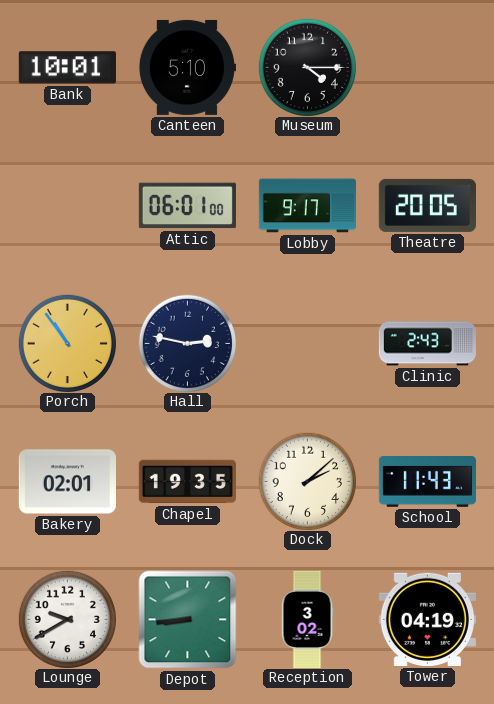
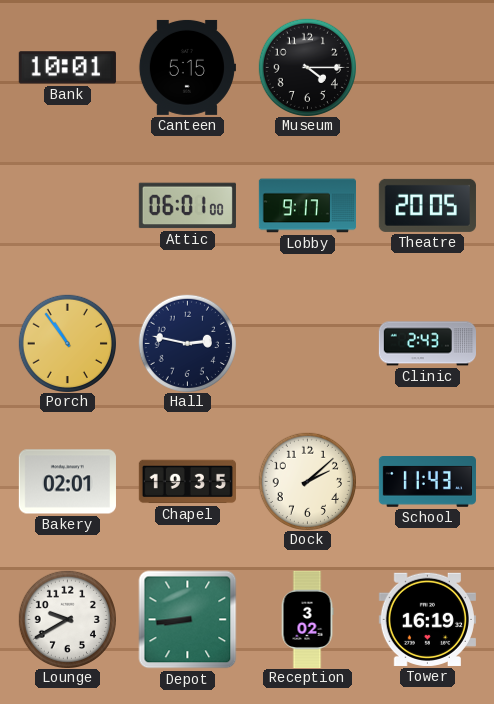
Canteen: 5:10 -> 5:15 (187, 67)
Tower: 04:19 -> 16:19 (427, 619)
